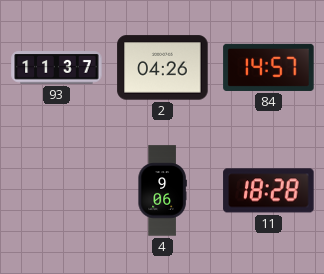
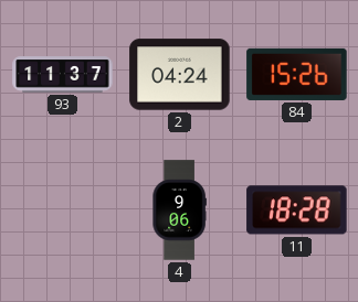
2: 04:26 -> 04:24 (180, 75)
84: 14:57 -> 15:26 (297, 74)
